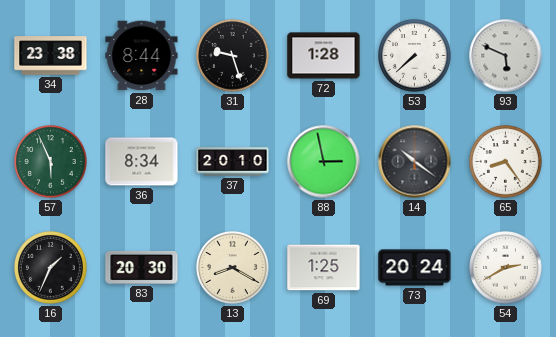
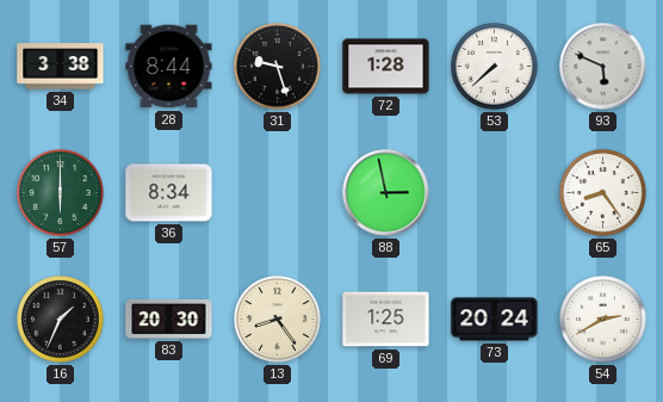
34: 23:38 -> 3:38 (61, 67)
57: 5:56 -> 6:00 (61, 193)
37: 20:10 -> none (233, 162)
14: 10:21 -> none (415, 162)
13: 8:20 -> 8:24 (278, 320)
